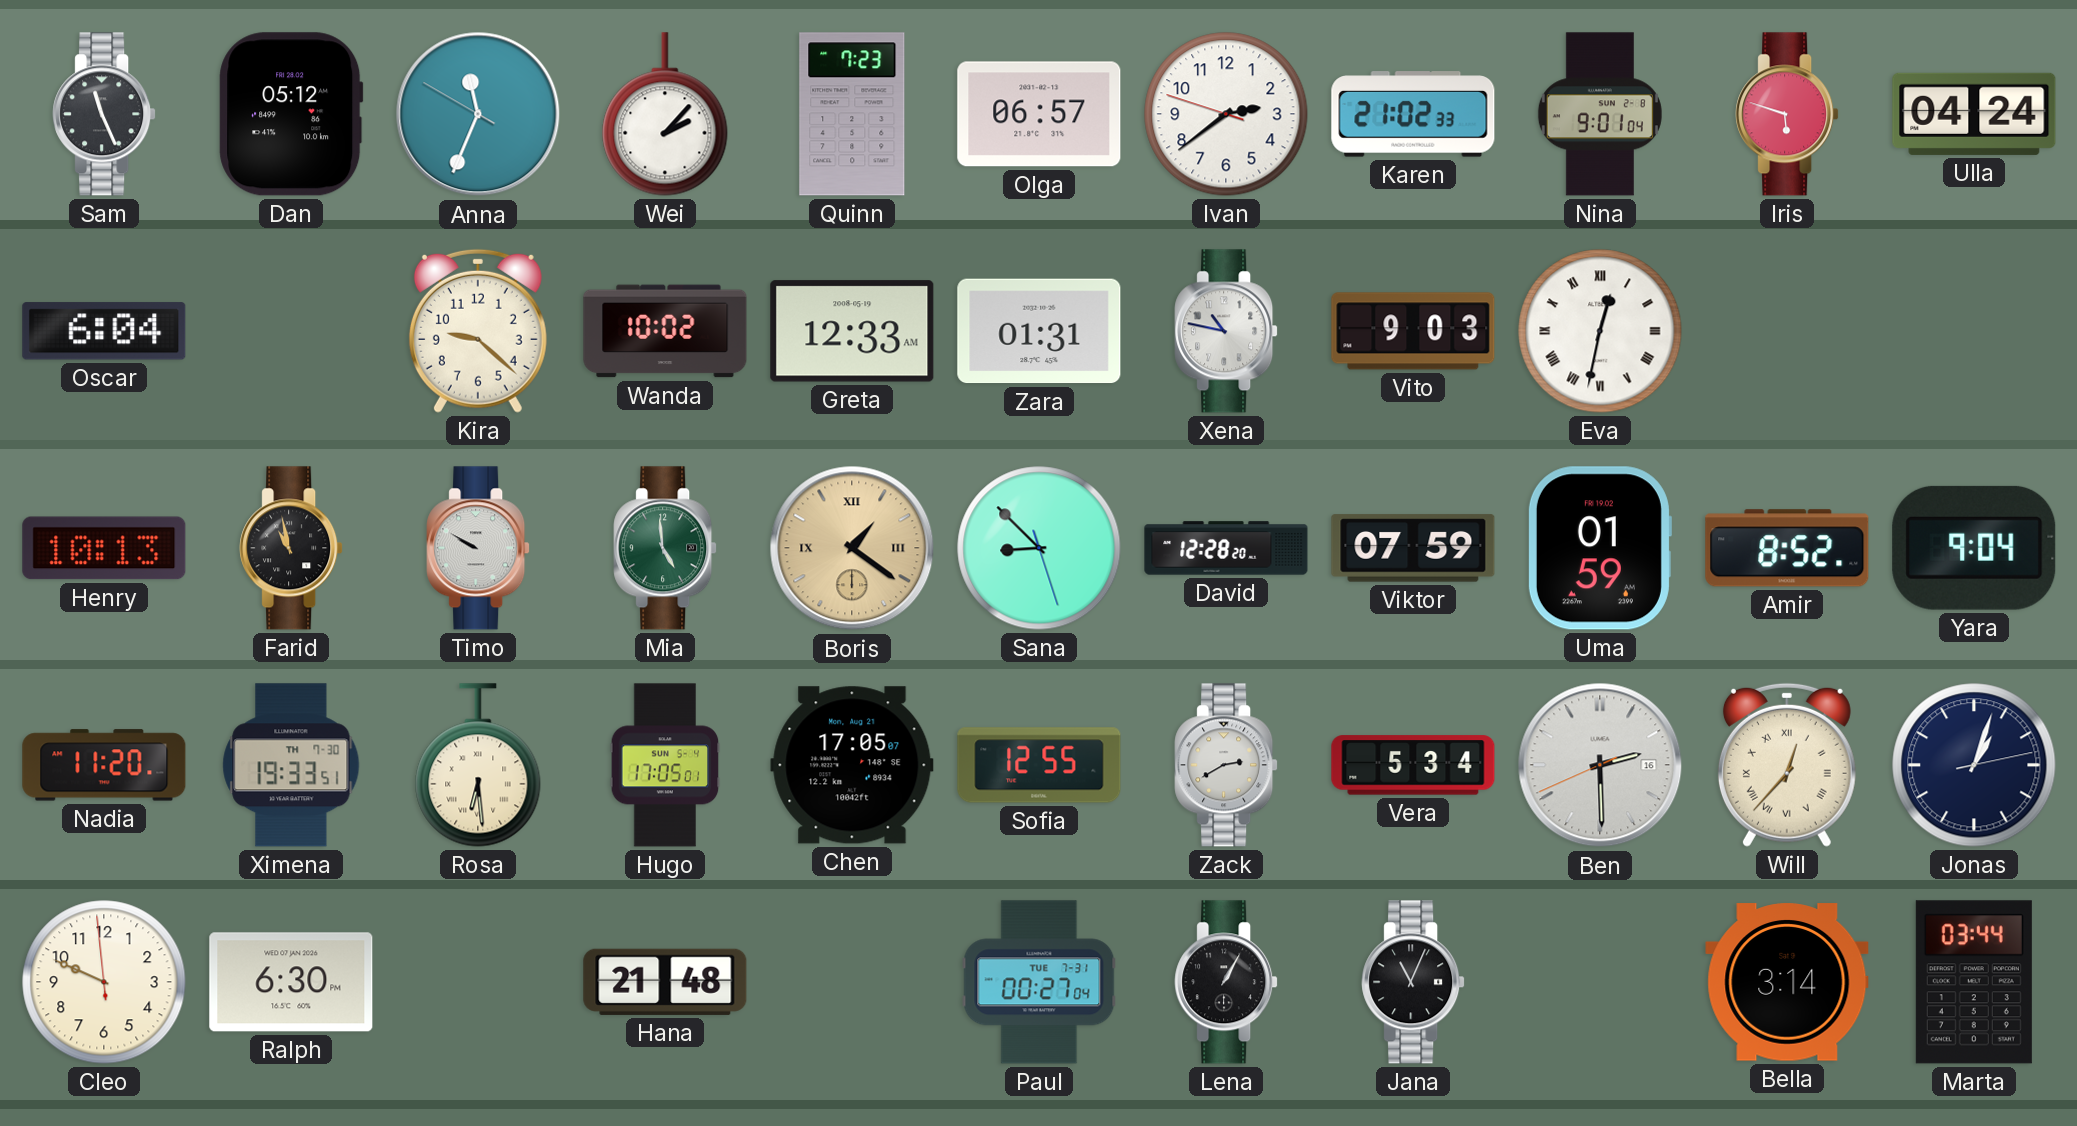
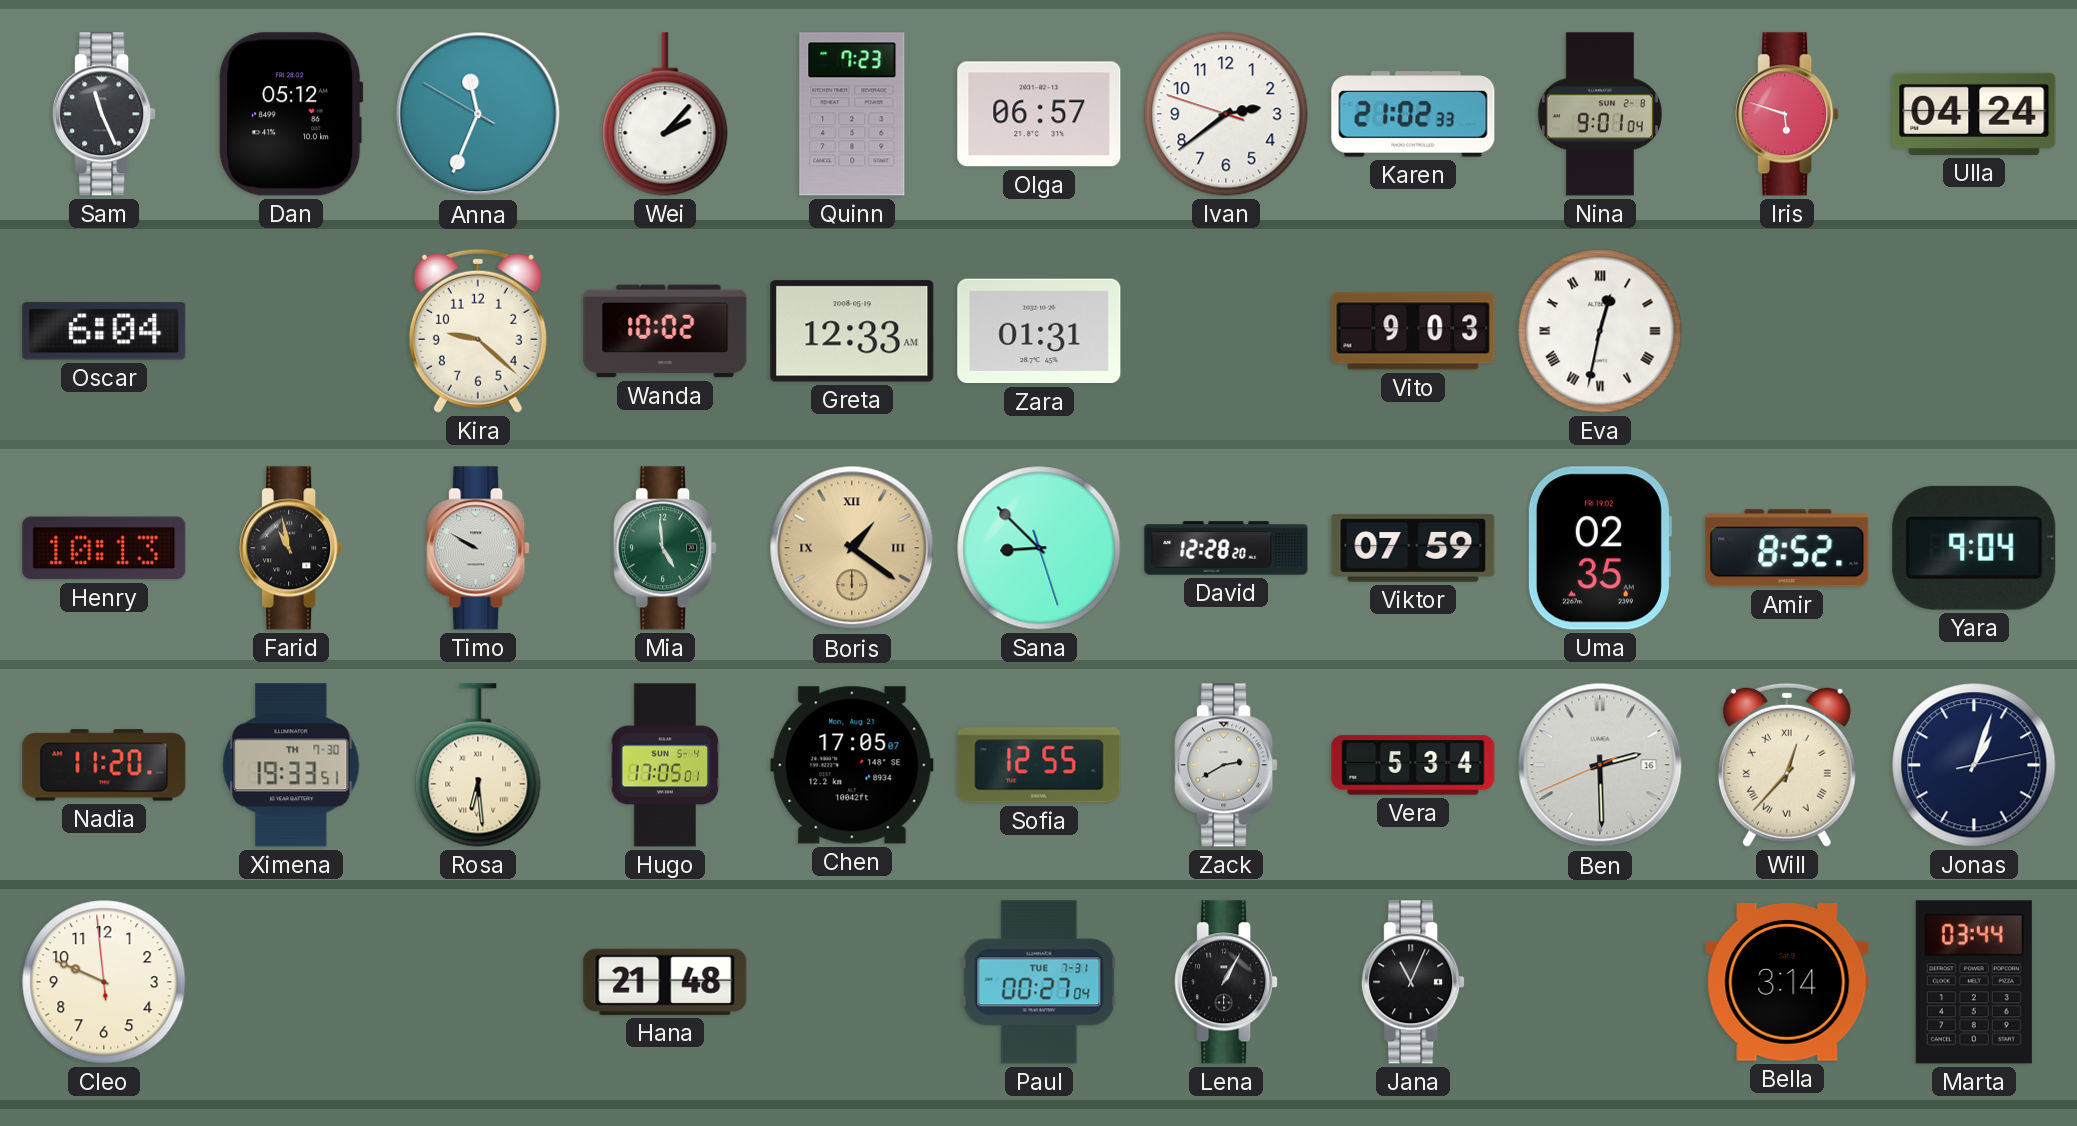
Xena: 10:47 -> none (1226, 331)
Uma: 01:59 -> 02:35 (1599, 548)
Ralph: 6:30 -> none (291, 982)
